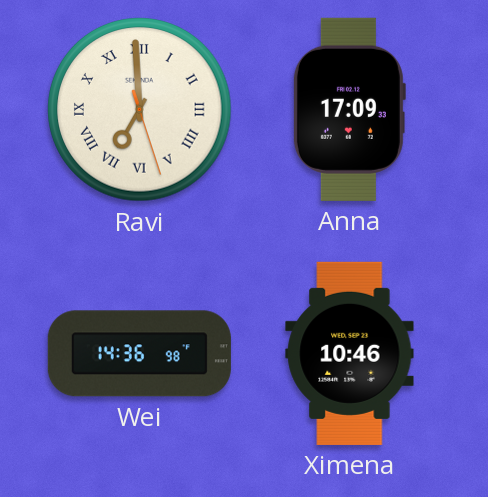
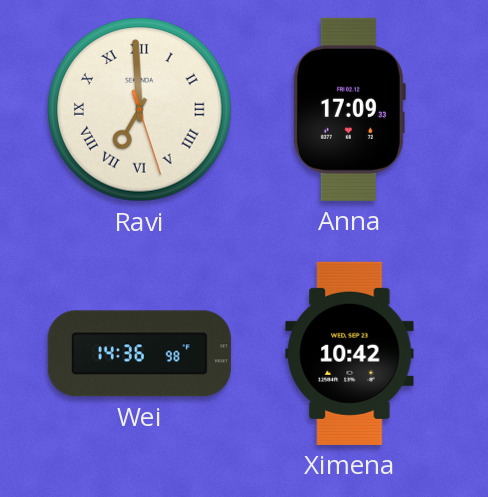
Ximena: 10:46 -> 10:42 (350, 353)
